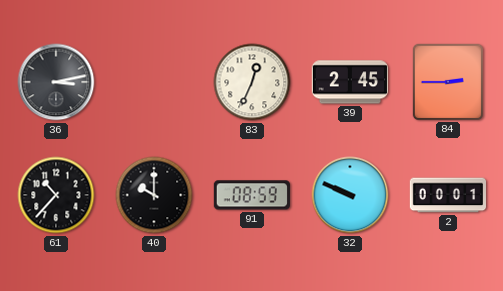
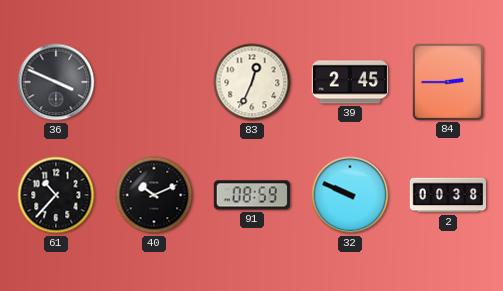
36: 3:13 -> 3:49 (56, 82)
40: 10:00 -> 10:11 (154, 195)
2: 00:01 -> 00:38 (448, 195)
